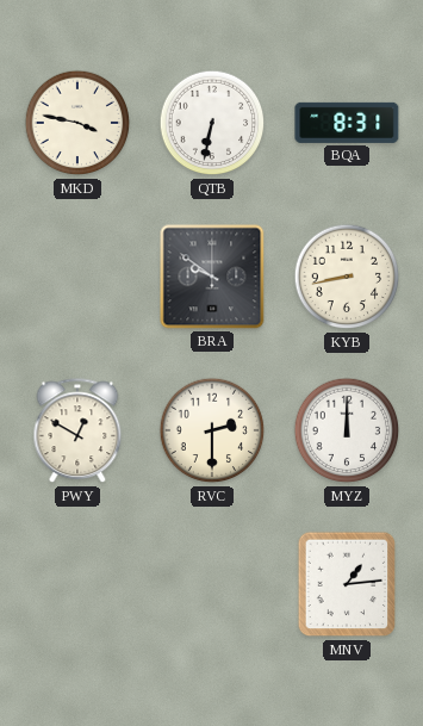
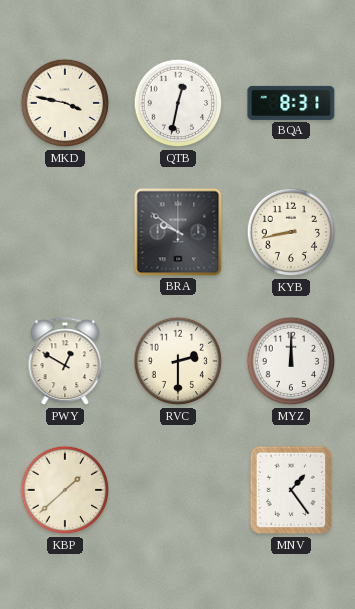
QTB: 6:32 -> 12:32 (178, 103)
KBP: none -> 1:38 (65, 490)
MNV: 1:14 -> 1:24 (291, 490)
